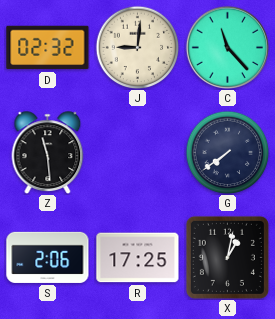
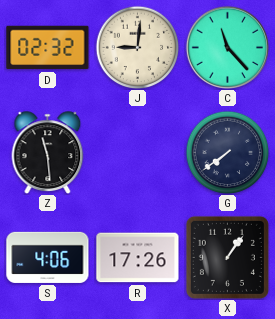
S: 2:06 -> 4:06 (48, 257)
R: 17:25 -> 17:26 (138, 258)
X: 1:02 -> 1:06 (227, 257)
